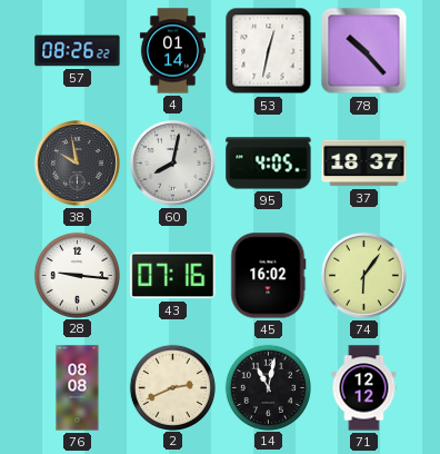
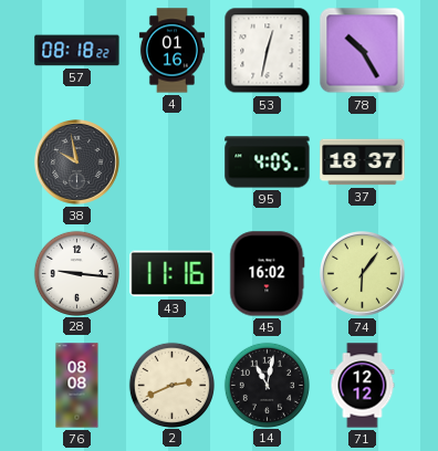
57: 08:26 -> 08:18 (77, 51)
4: 01:14 -> 01:16 (171, 51)
78: 10:23 -> 10:25 (363, 51)
60: 8:02 -> none (173, 164)
43: 07:16 -> 11:16 (173, 274)
